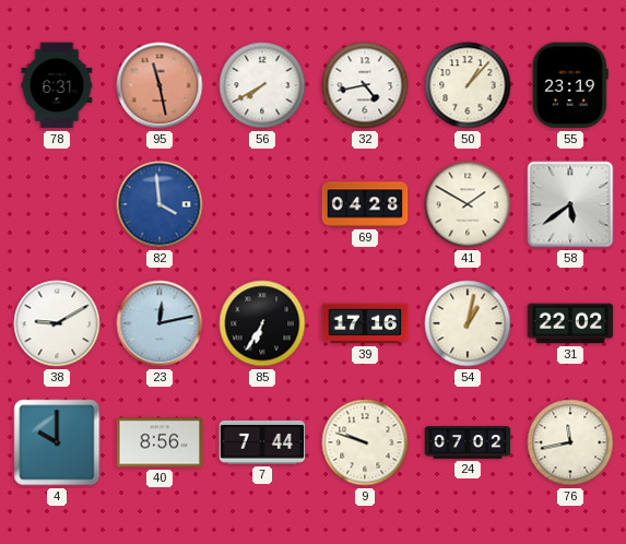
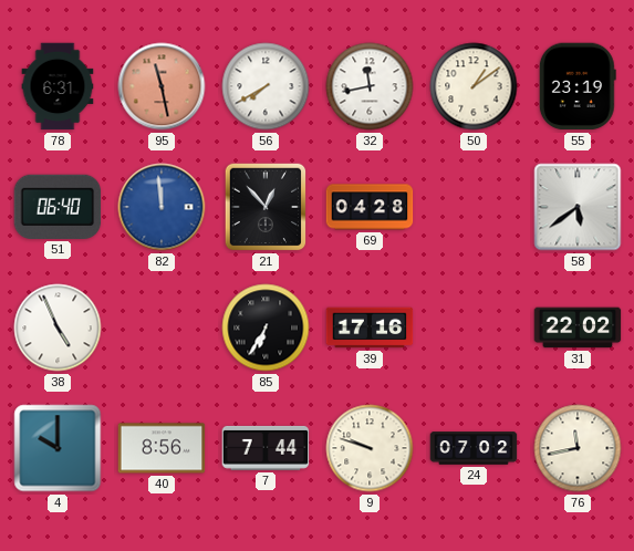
32: 4:43 -> 11:43 (370, 86)
50: 1:07 -> 1:09 (474, 86)
51: none -> 06:40 (58, 207)
82: 3:59 -> 11:59 (162, 207)
21: none -> 12:53 (266, 207)
41: 1:50 -> none (468, 204)
38: 9:10 -> 4:56 (58, 328)
23: 12:13 -> none (160, 323)
54: 1:02 -> none (468, 323)
